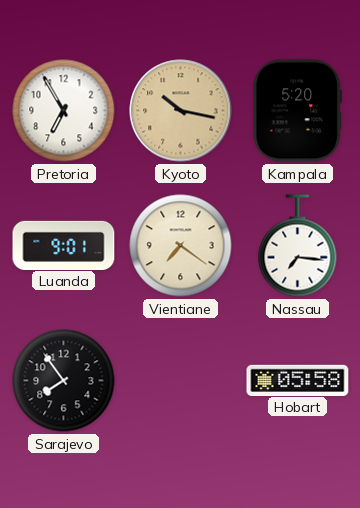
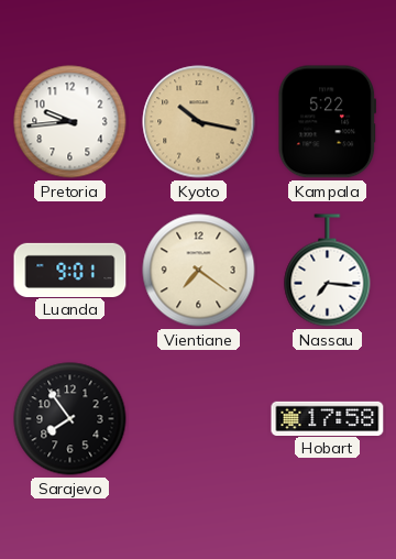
Pretoria: 6:55 -> 9:44 (70, 122)
Kampala: 5:20 -> 5:22 (327, 122)
Hobart: 05:58 -> 17:58 (328, 418)
